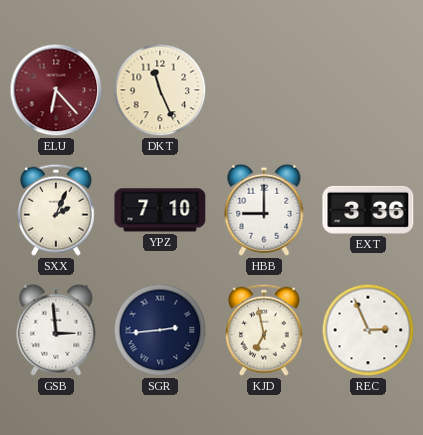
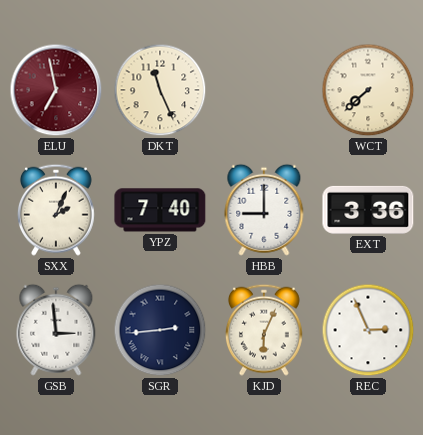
ELU: 6:23 -> 6:58 (56, 90)
WCT: none -> 7:38 (368, 90)
YPZ: 7:10 -> 7:40 (160, 210)
KJD: 6:58 -> 6:04 (264, 330)
